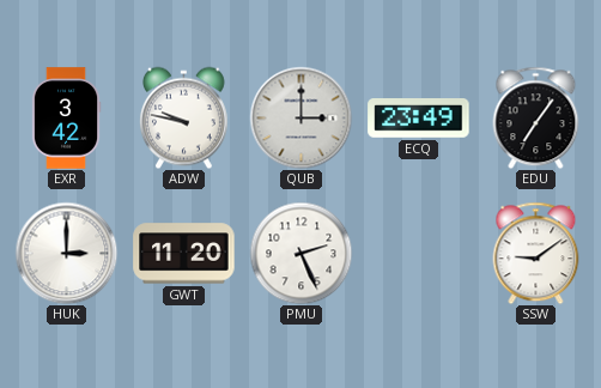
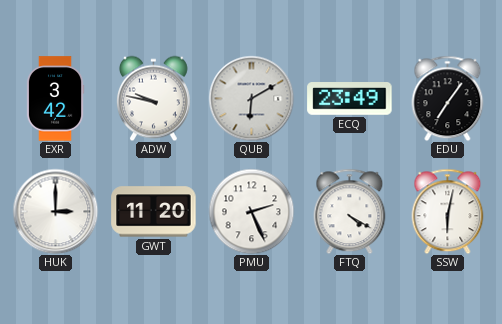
QUB: 3:00 -> 6:10 (251, 98)
FTQ: none -> 4:20 (350, 211)
SSW: 9:09 -> 6:02 (448, 211)
